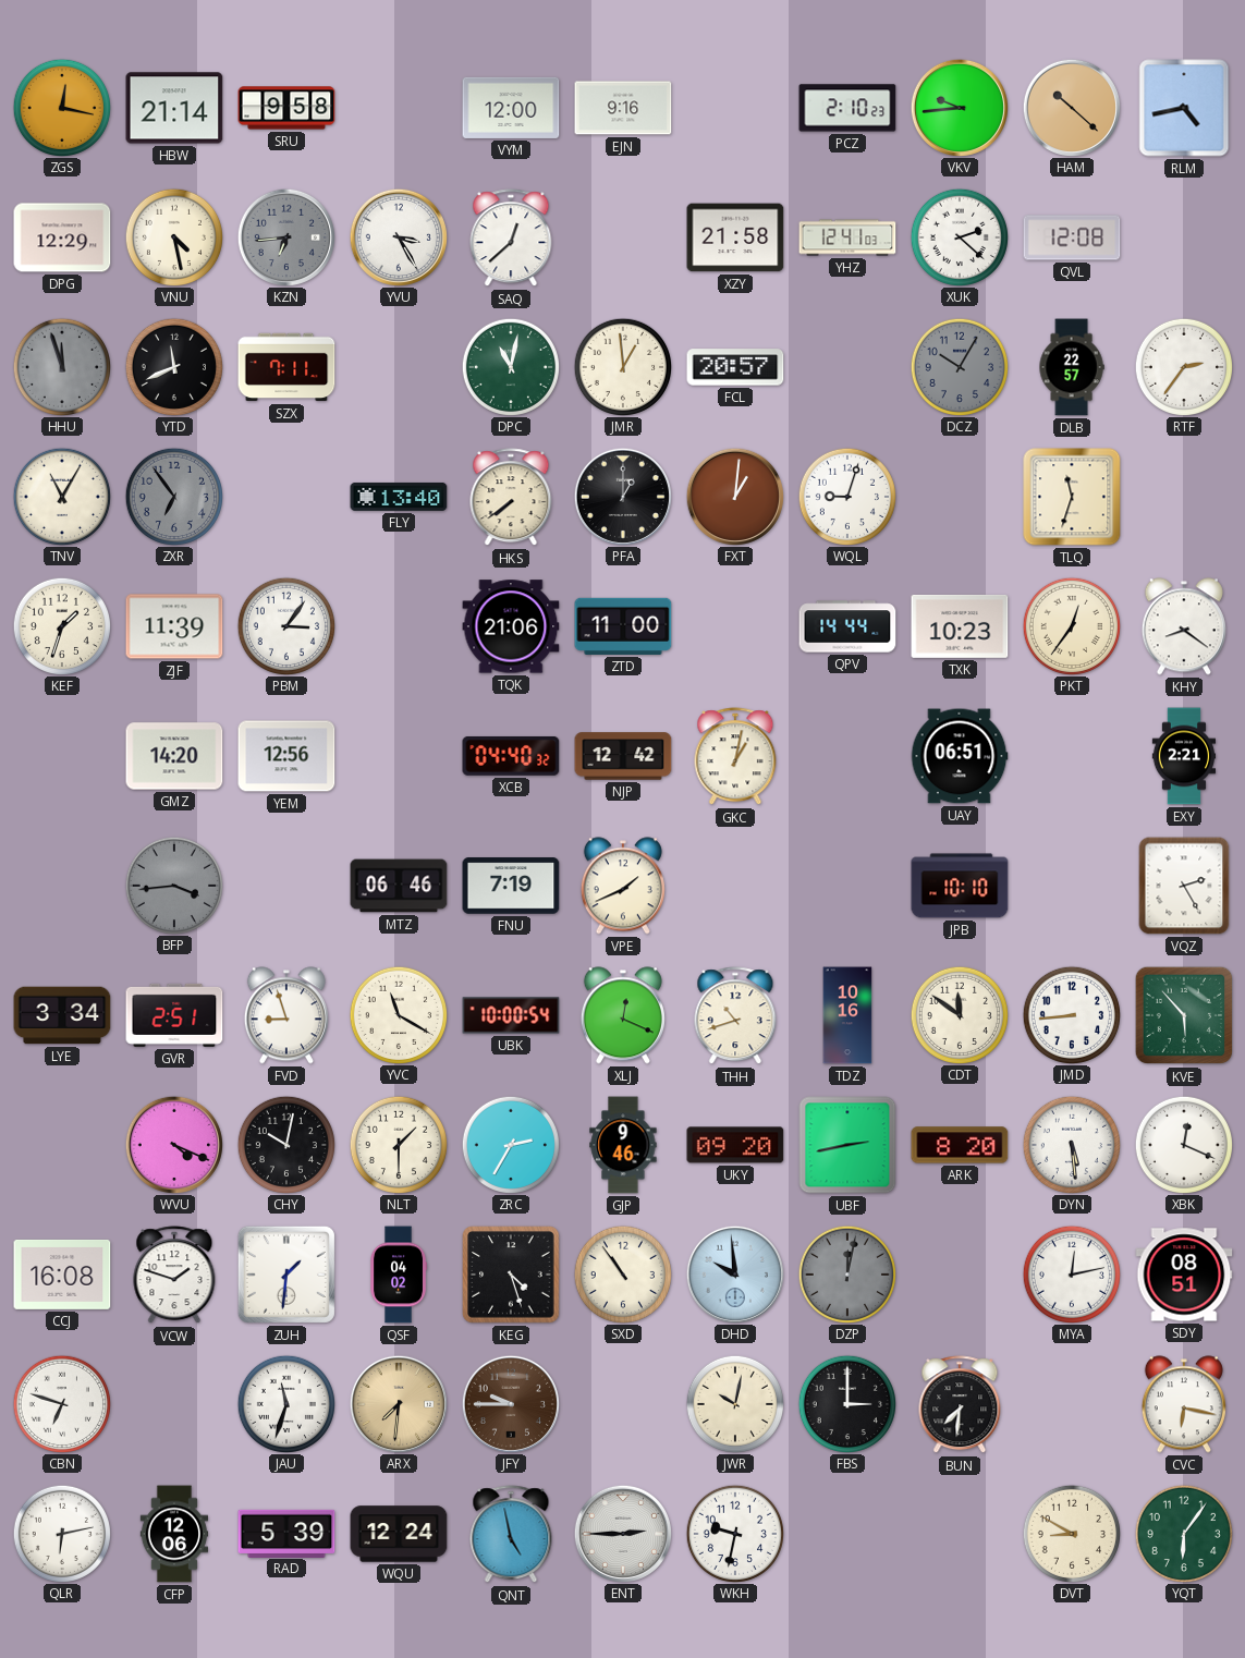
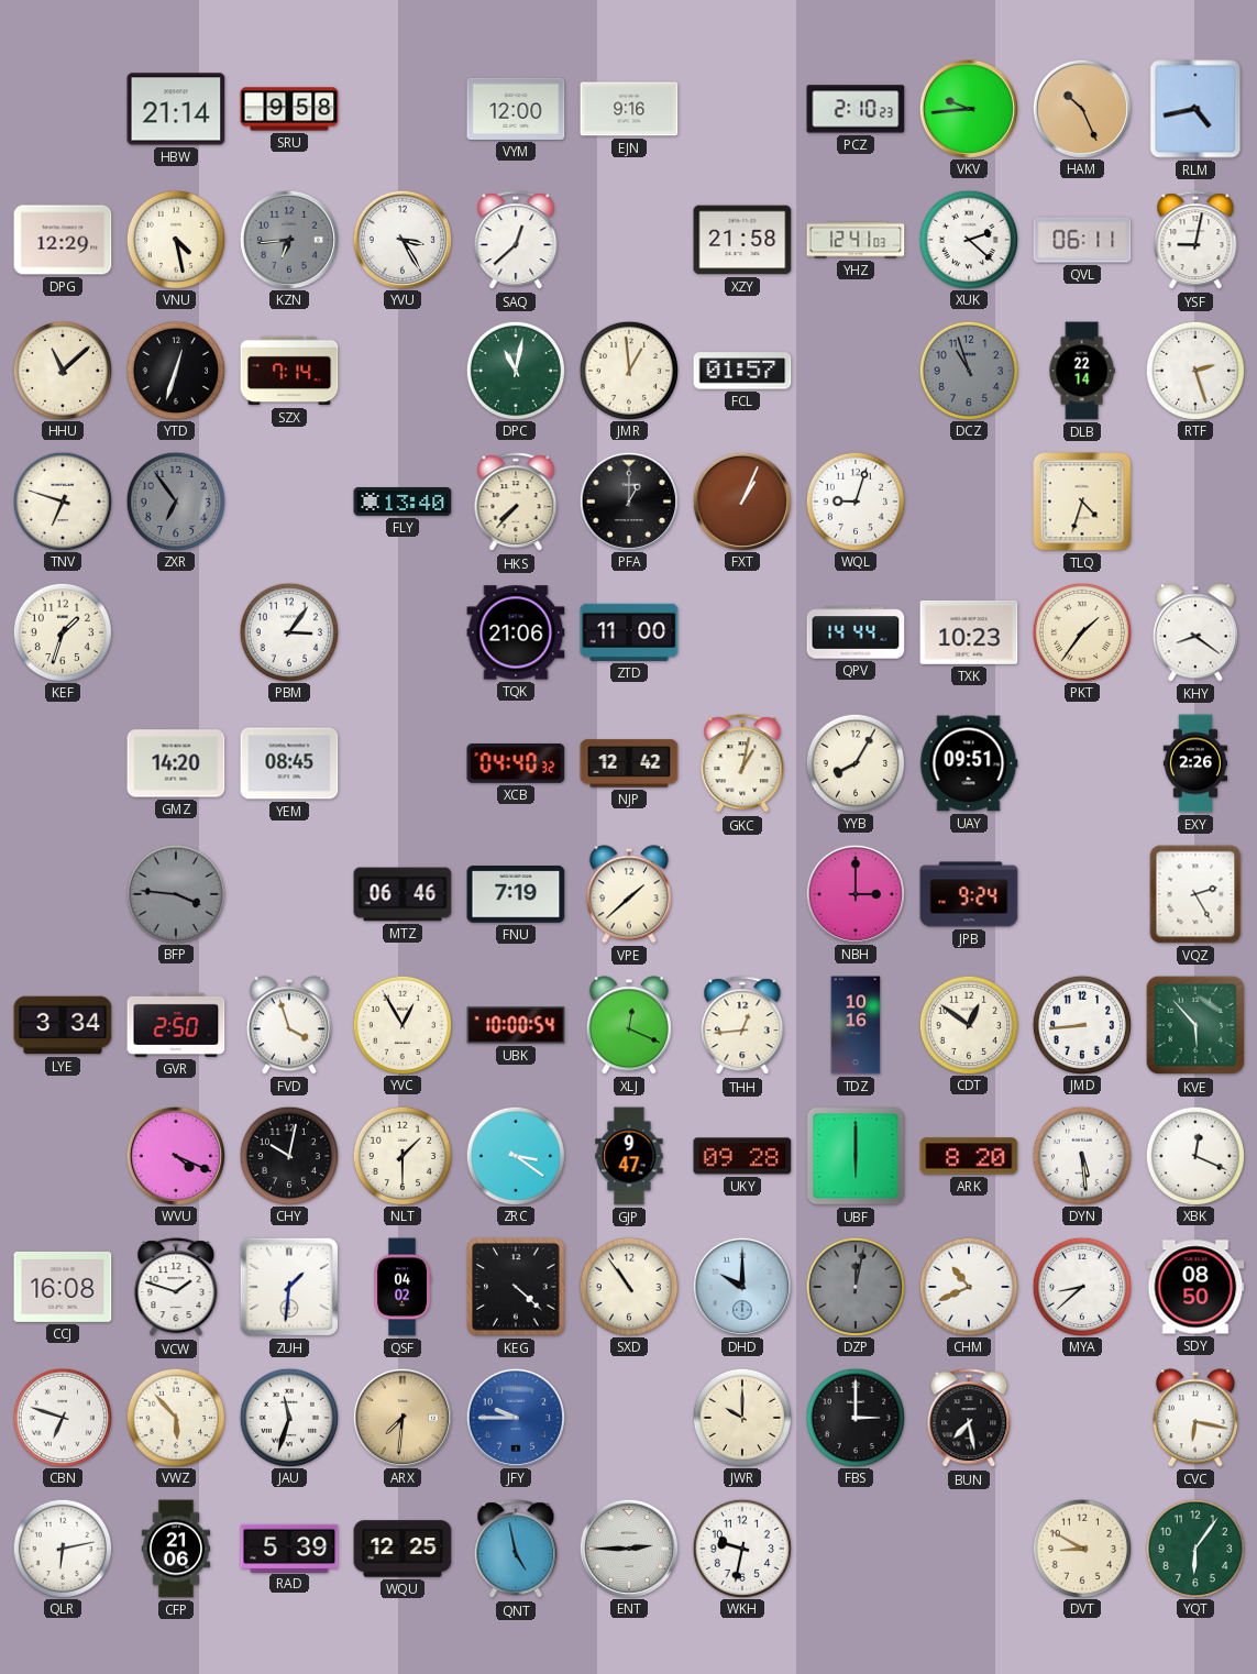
ZGS: 12:17 -> none (61, 107)
HAM: 10:22 -> 10:26 (1081, 108)
QVL: 12:08 -> 06:11 (1082, 240)
YSF: none -> 9:02 (1195, 241)
HHU: 11:57 -> 11:08 (62, 370)
HHU dial: grey -> cream (62, 370)
YTD: 11:41 -> 12:33 (175, 370)
SZX: 7:11 -> 7:14 (289, 371)
FCL: 20:57 -> 01:57 (742, 371)
DCZ: 10:05 -> 10:57 (968, 370)
DLB: 22:57 -> 22:14 (1082, 371)
RTF: 2:36 -> 2:27 (1194, 370)
TNV: 11:05 -> 6:48 (62, 500)
HKS: 7:39 -> 7:37 (516, 503)
FXT: 1:01 -> 1:04 (741, 500)
TLQ: 11:33 -> 4:33 (1082, 502)
ZJF: 11:39 -> none (174, 626)
PKT: 12:36 -> 1:36 (1081, 631)
YEM: 12:56 -> 08:45 (289, 763)
YYB: none -> 8:05 (854, 762)
UAY: 06:51 -> 09:51 (969, 763)
EXY: 2:21 -> 2:26 (1194, 763)
BFP: 3:44 -> 3:46 (175, 893)
VPE: 1:41 -> 1:38 (629, 894)
NBH: none -> 3:00 (854, 893)
JPB: 10:10 -> 9:24 (969, 894)
GVR: 2:51 -> 2:50 (176, 1025)
FVD: 8:57 -> 3:57 (289, 1025)
YVC: 11:20 -> 12:55 (401, 1024)
THH: 10:42 -> 12:44 (742, 1026)
CDT: 11:51 -> 12:51 (968, 1024)
ZRC: 2:35 -> 3:21 (515, 1155)
GJP: 9:46 -> 9:47 (629, 1156)
UKY: 09:20 -> 09:28 (742, 1156)
UBF: 2:43 -> 6:00 (856, 1156)
KEG: 4:27 -> 4:22 (516, 1287)
DHD: 9:59 -> 10:00 (741, 1286)
CHM: none -> 10:41 (968, 1286)
MYA: 12:13 -> 8:38 (1081, 1286)
SDY: 08:51 -> 08:50 (1195, 1287)
VWZ: none -> 5:53 (175, 1417)
JFY dial: brown -> blue (515, 1417)
JWR: 10:02 -> 10:00 (741, 1417)
BUN: 7:31 -> 7:28 (969, 1419)
CFP: 12:06 -> 21:06 (175, 1549)
WQU: 12:24 -> 12:25 (403, 1549)
